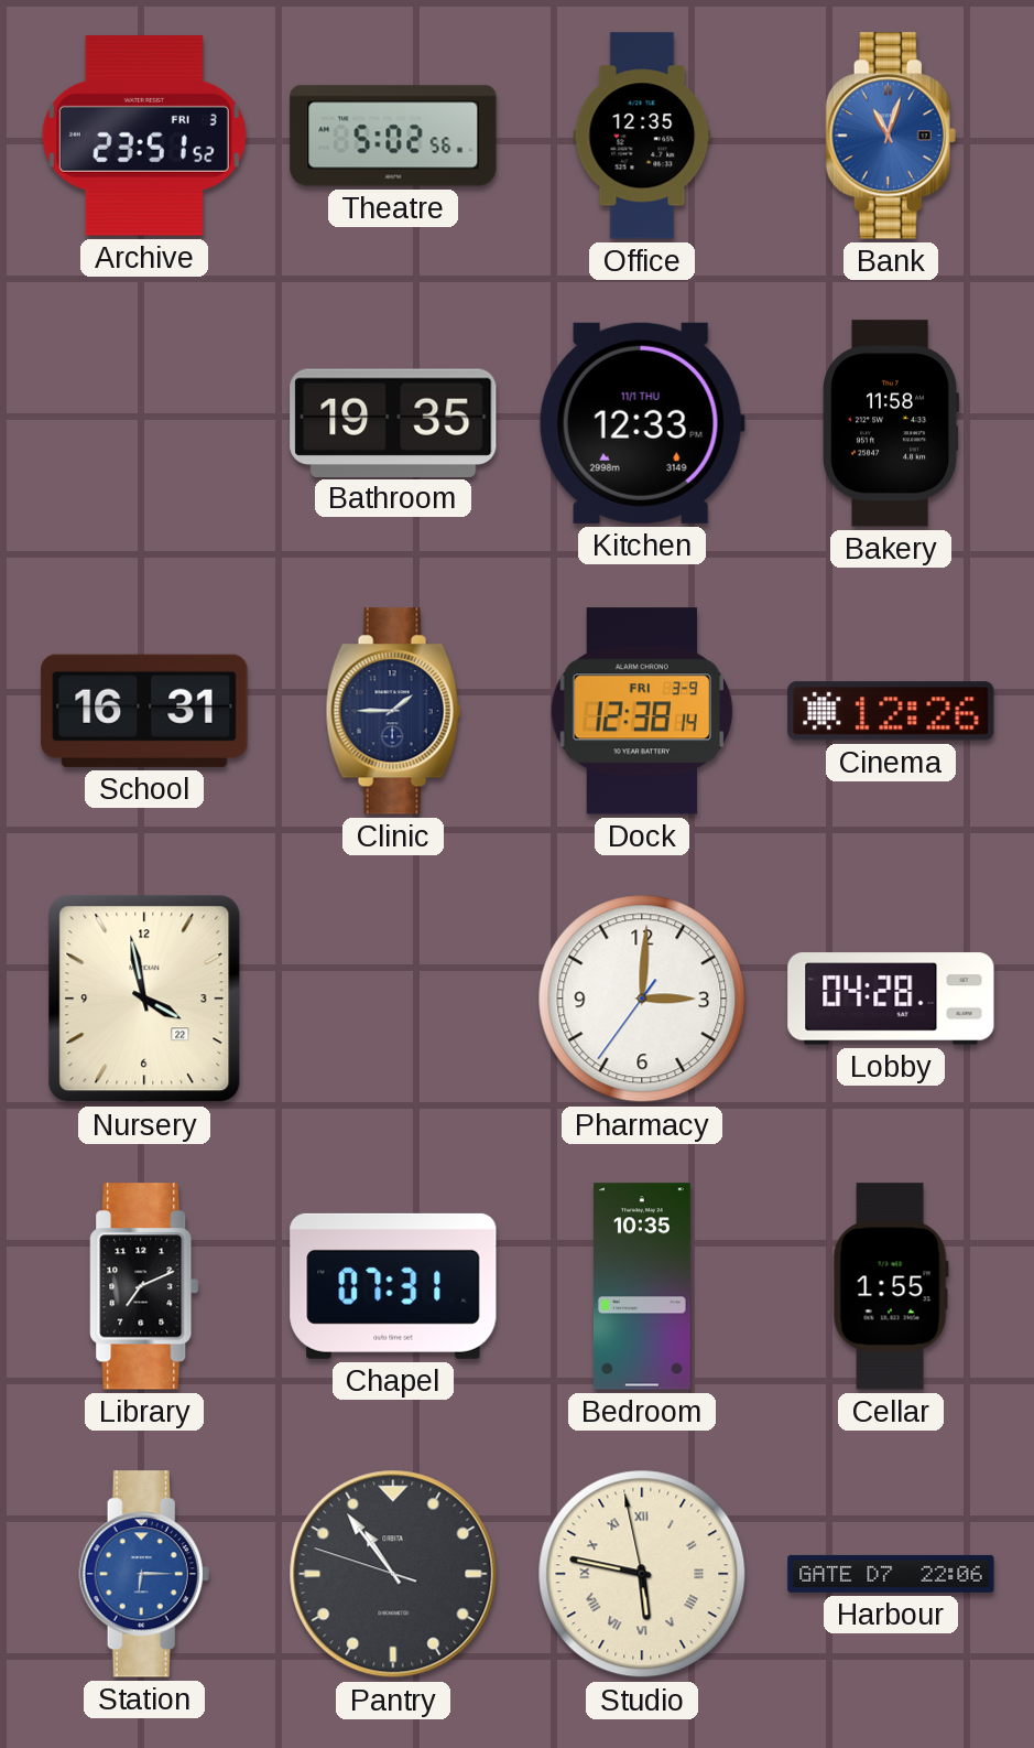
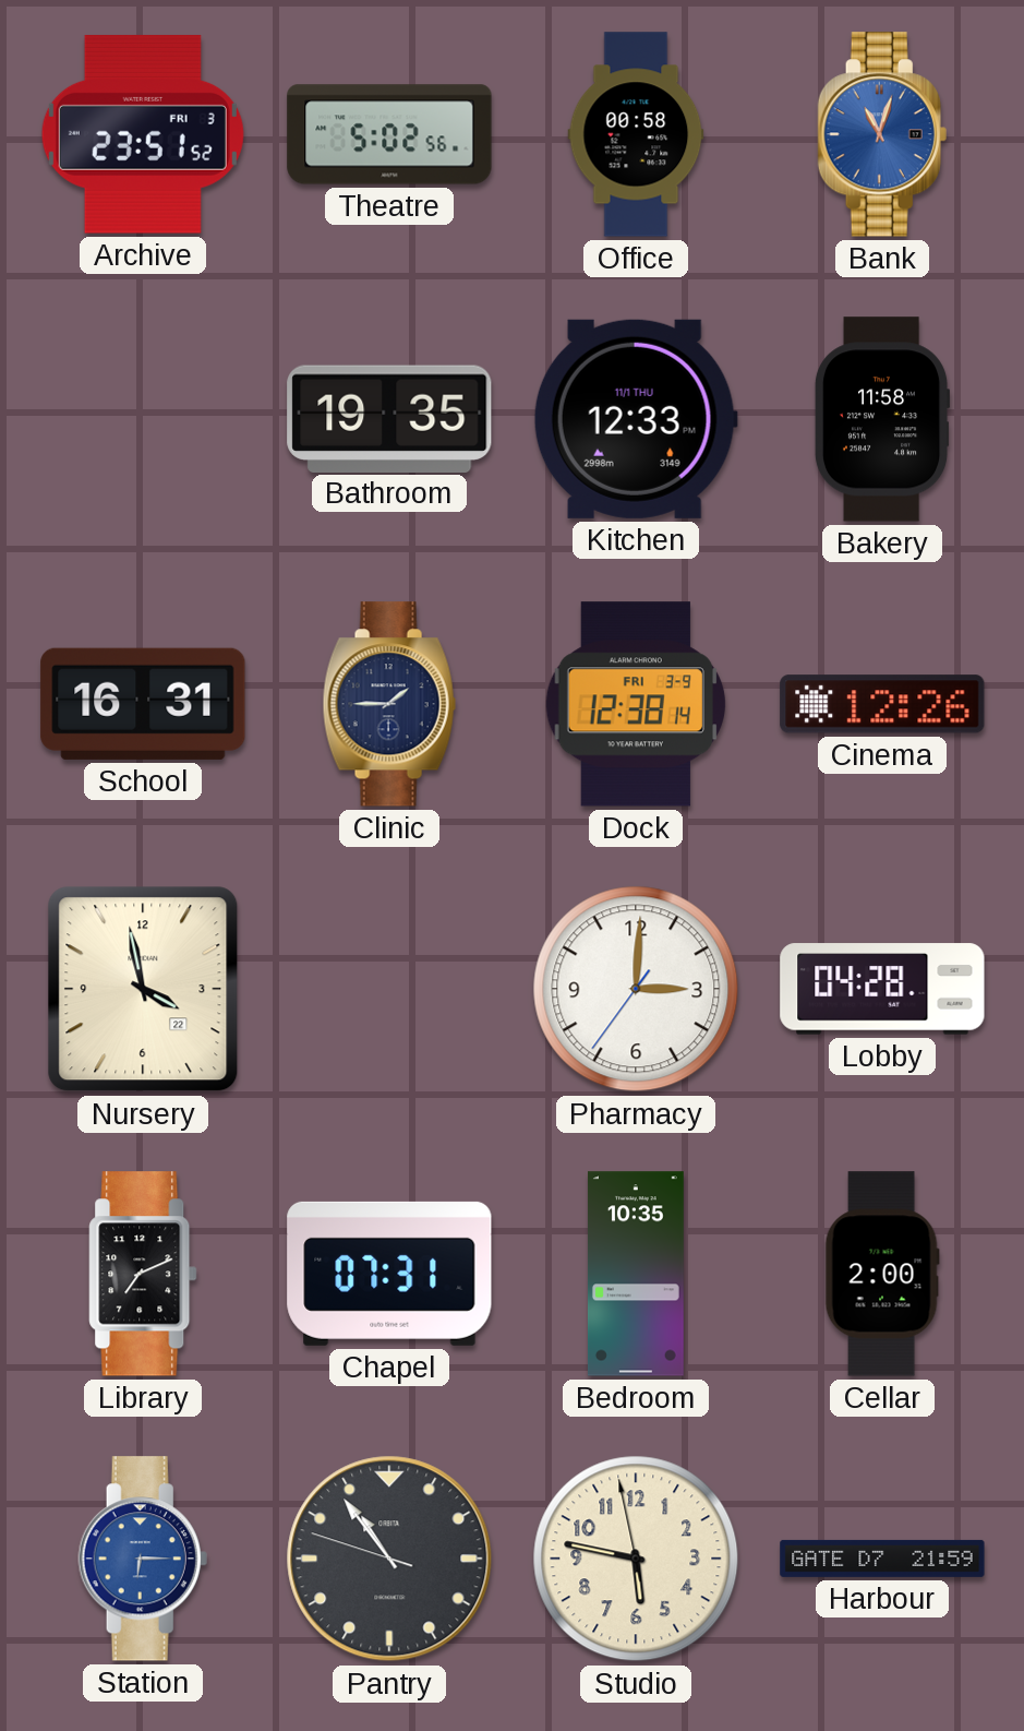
Office: 12:35 -> 00:58 (636, 134)
Cellar: 1:55 -> 2:00 (882, 1274)
Studio numerals: Roman -> Arabic (636, 1559)
Harbour: 22:06 -> 21:59 (882, 1559)
